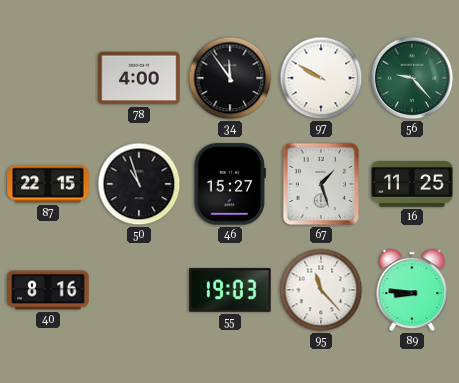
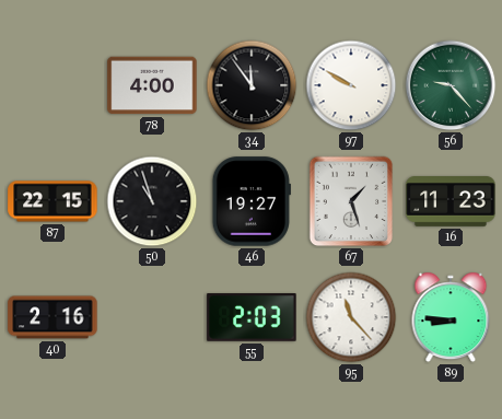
46: 15:27 -> 19:27 (252, 201)
16: 11:25 -> 11:23 (451, 202)
40: 8:16 -> 2:16 (52, 317)
55: 19:03 -> 2:03 (252, 317)
